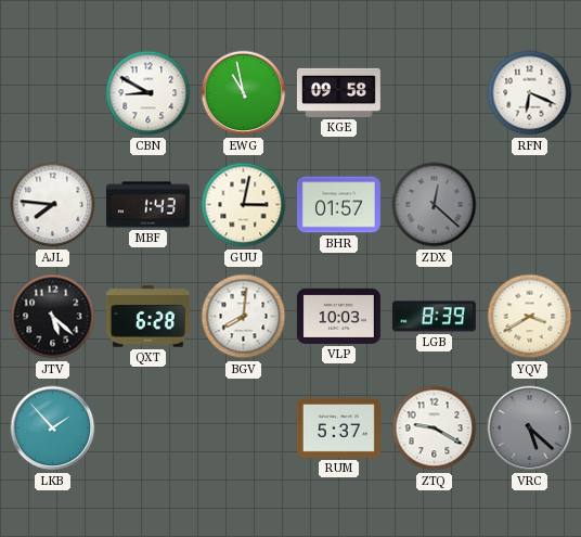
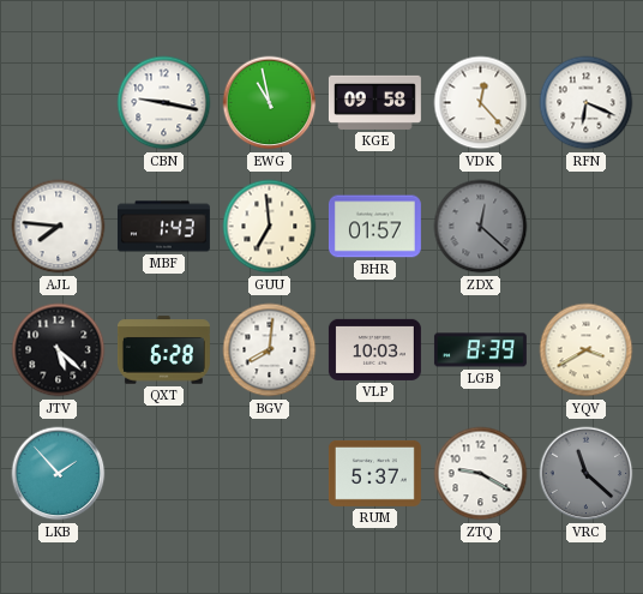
CBN: 8:50 -> 9:17 (164, 103)
VDK: none -> 12:23 (481, 103)
GUU: 3:02 -> 6:59 (270, 227)
VRC: 5:22 -> 11:22 (587, 474)
